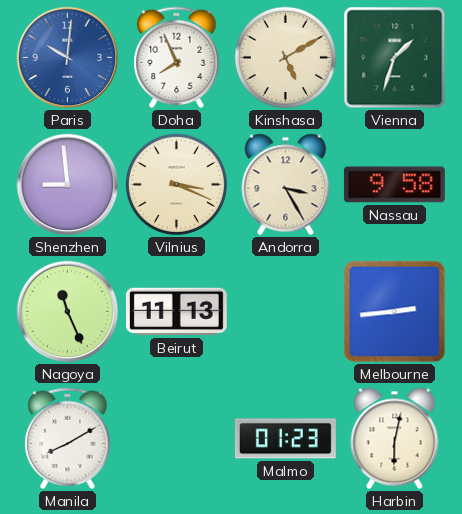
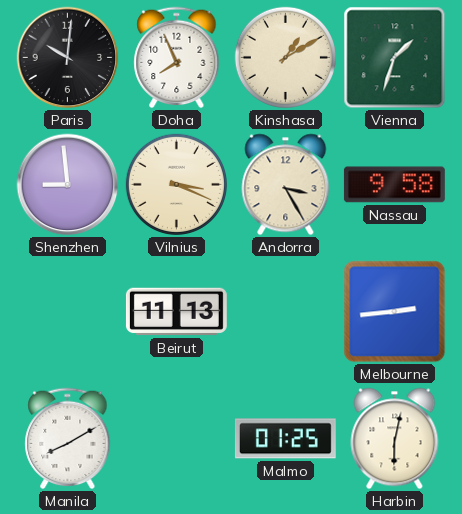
Paris dial: blue -> black (68, 58)
Kinshasa: 5:10 -> 1:10 (285, 57)
Nagoya: 11:26 -> none (68, 312)
Malmo: 01:23 -> 01:25 (285, 439)
